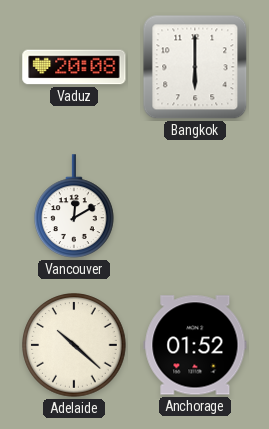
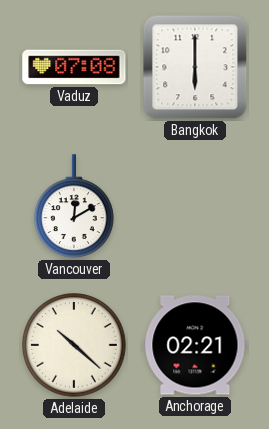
Vaduz: 20:08 -> 07:08 (74, 67)
Anchorage: 01:52 -> 02:21 (195, 345)
